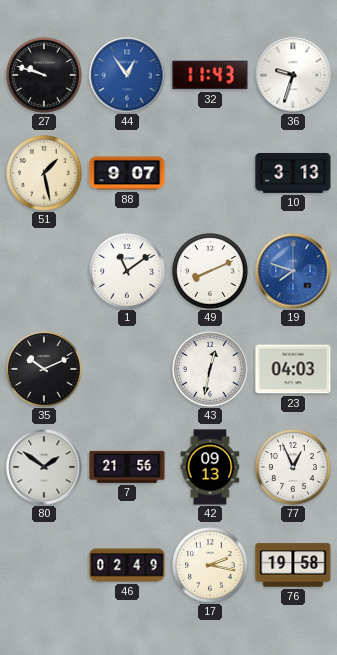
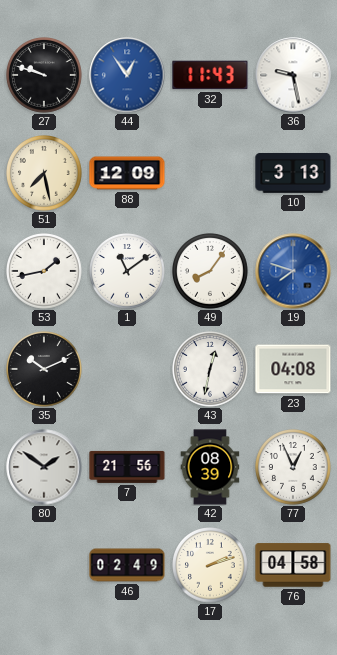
36: 9:33 -> 9:28 (293, 75)
51: 1:28 -> 7:28 (45, 174)
88: 9:07 -> 12:09 (127, 173)
53: none -> 1:43 (45, 272)
49: 8:11 -> 8:06 (211, 272)
23: 04:03 -> 04:08 (293, 369)
42: 09:13 -> 08:39 (210, 467)
17: 2:17 -> 2:12 (211, 566)
76: 19:58 -> 04:58 (293, 565)
